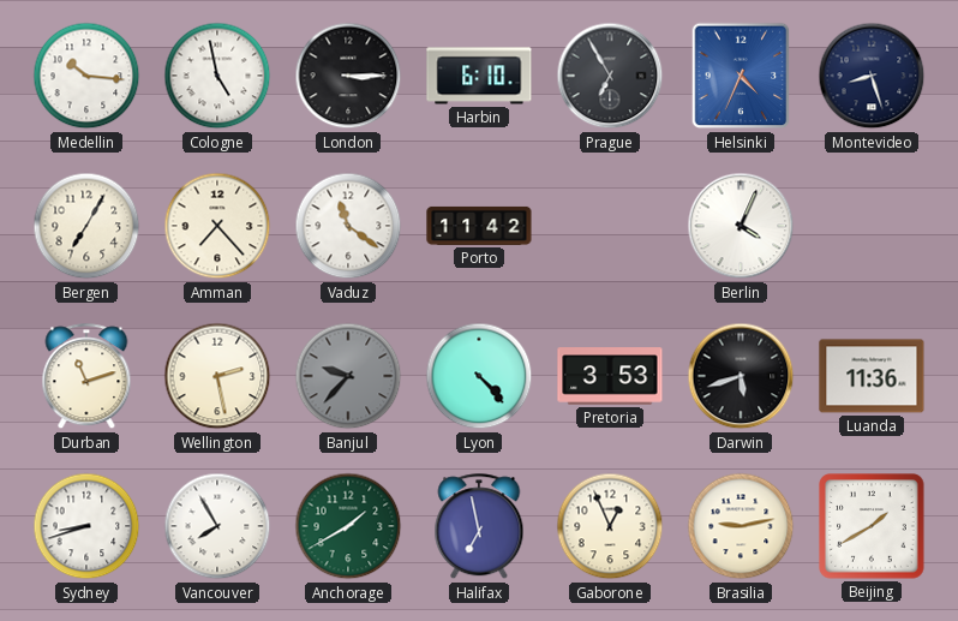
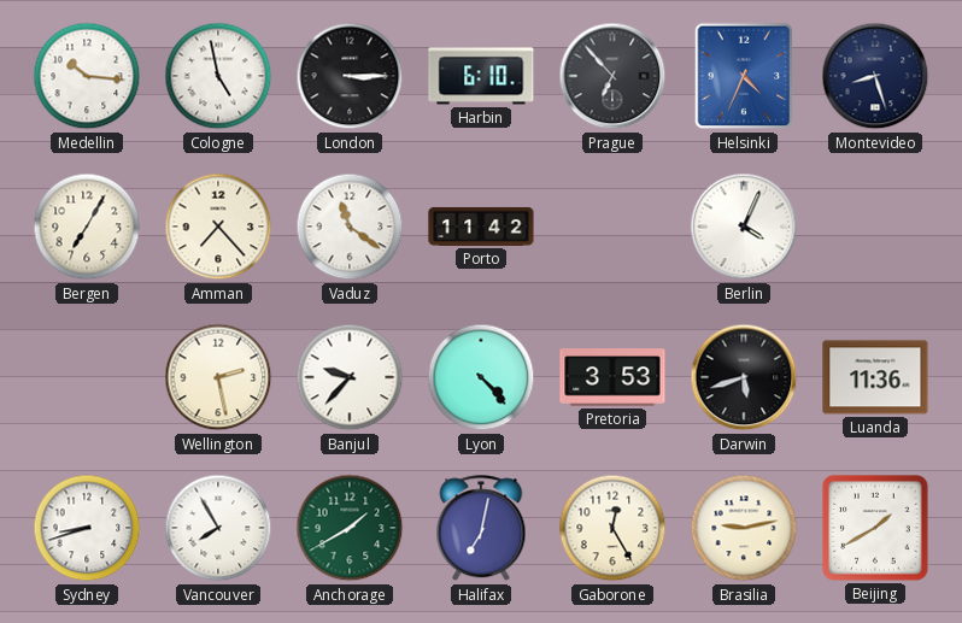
Prague: 6:55 -> 6:53 (612, 76)
Durban: 11:12 -> none (86, 377)
Banjul dial: grey -> white (350, 377)
Halifax: 6:58 -> 7:02 (481, 529)
Gaborone: 12:56 -> 12:25 (612, 528)
